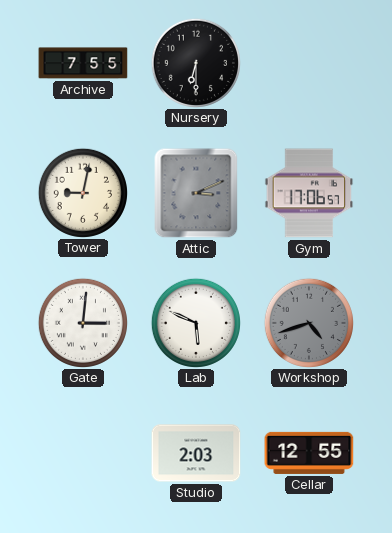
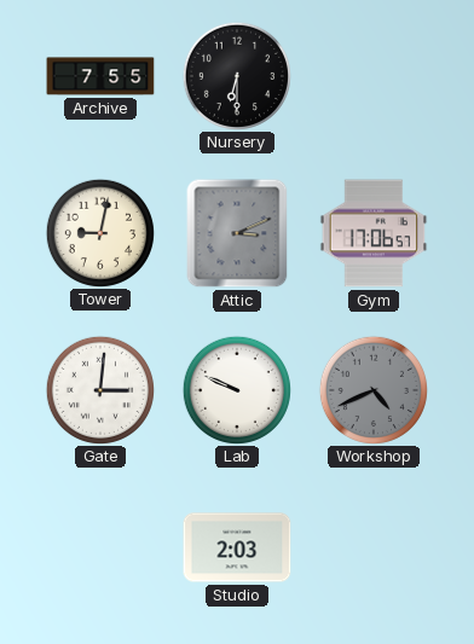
Lab: 5:49 -> 9:49 (236, 389)
Workshop: 4:42 -> 4:41 (372, 389)
Cellar: 12:55 -> none (309, 453)
